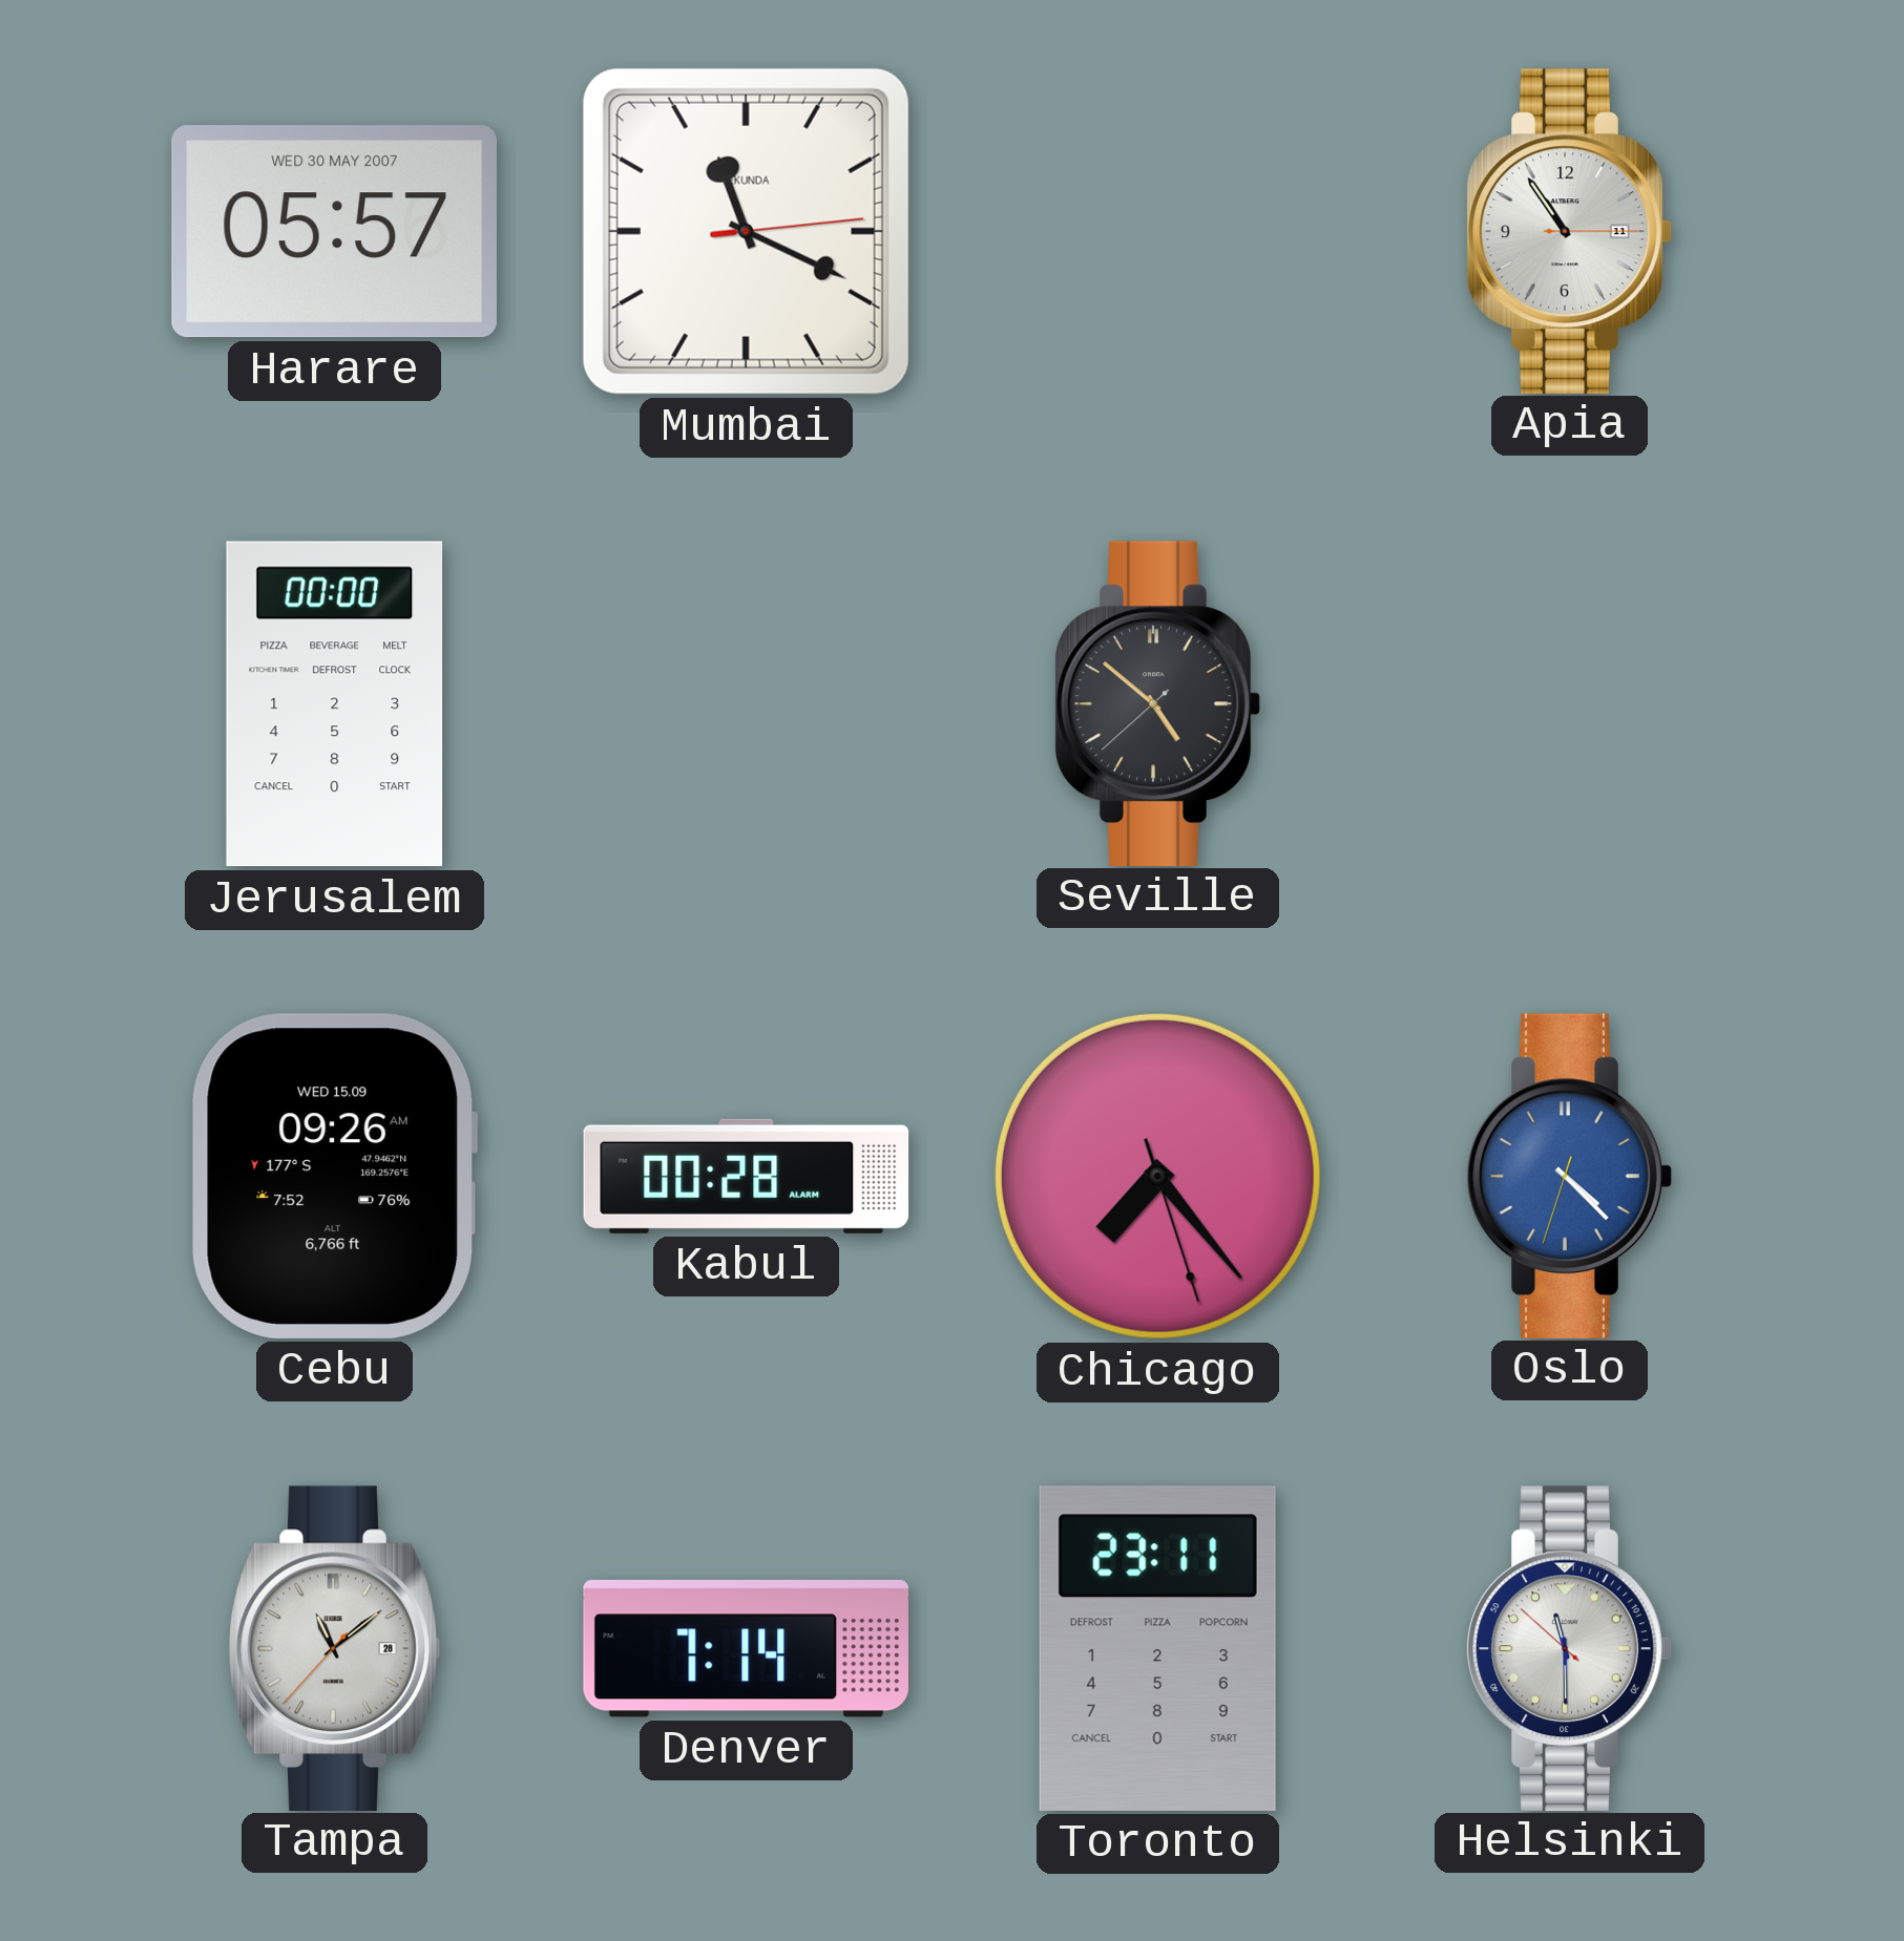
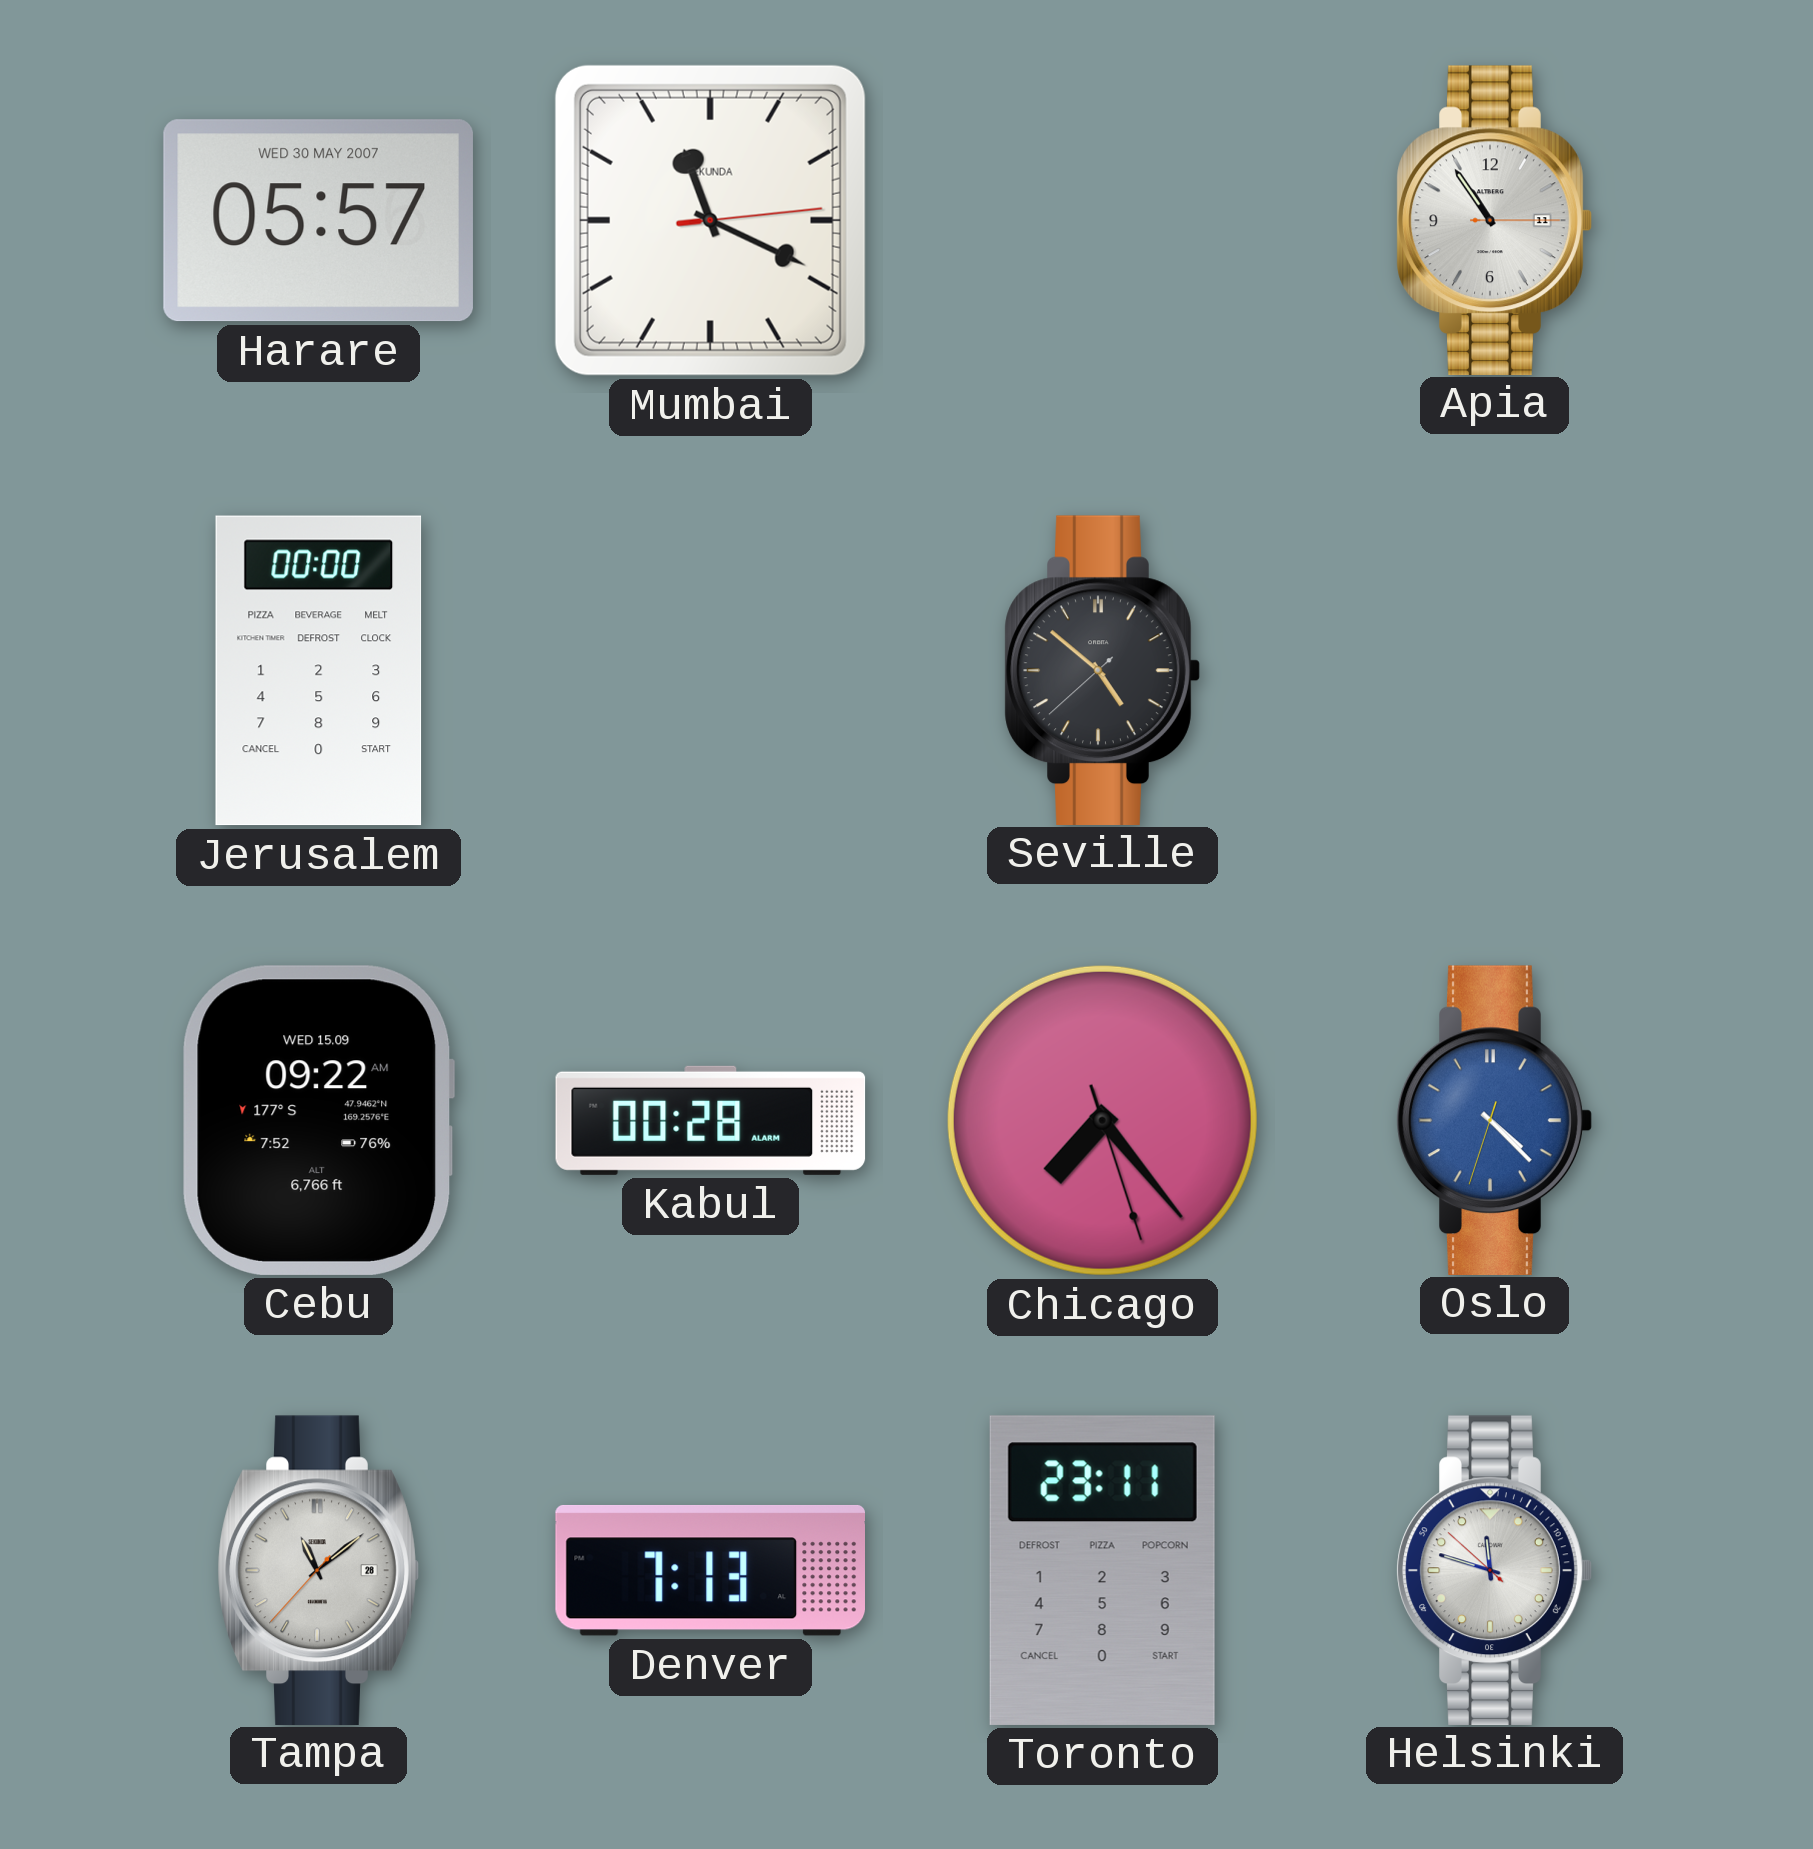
Cebu: 09:26 -> 09:22 (318, 1120)
Denver: 7:14 -> 7:13 (710, 1570)
Helsinki: 11:29 -> 11:47 (1494, 1570)
